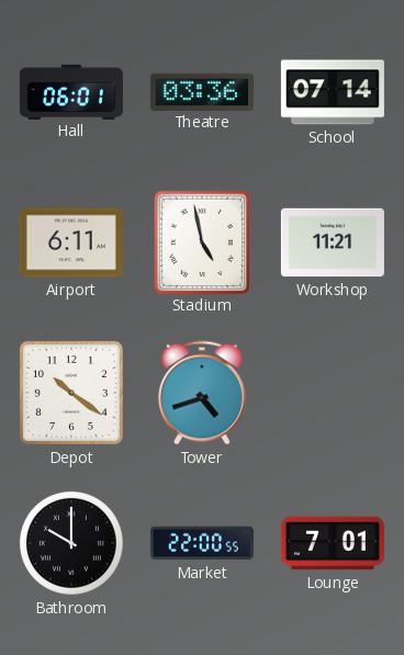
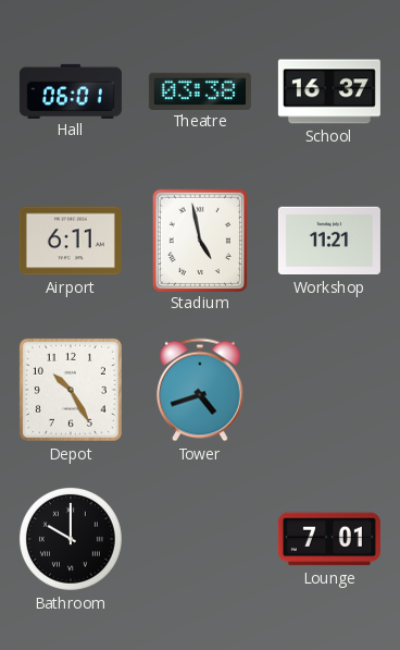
Theatre: 03:36 -> 03:38 (200, 90)
School: 07:14 -> 16:37 (329, 91)
Depot: 10:21 -> 10:25 (71, 390)
Market: 22:00 -> none (202, 543)
